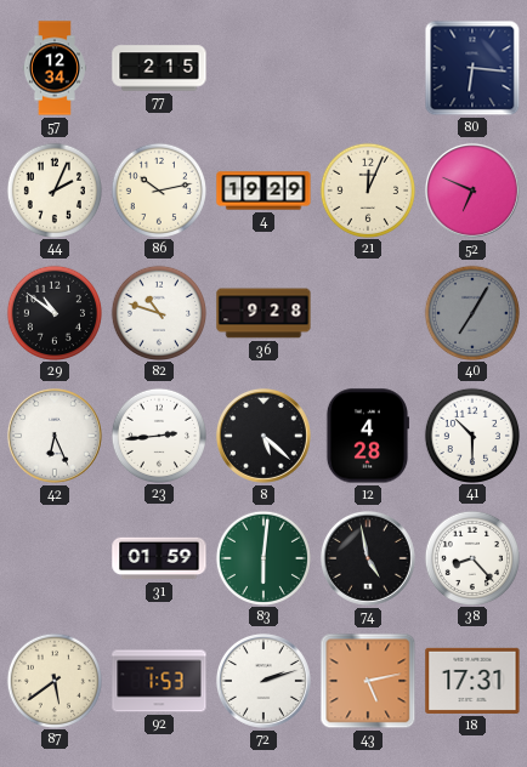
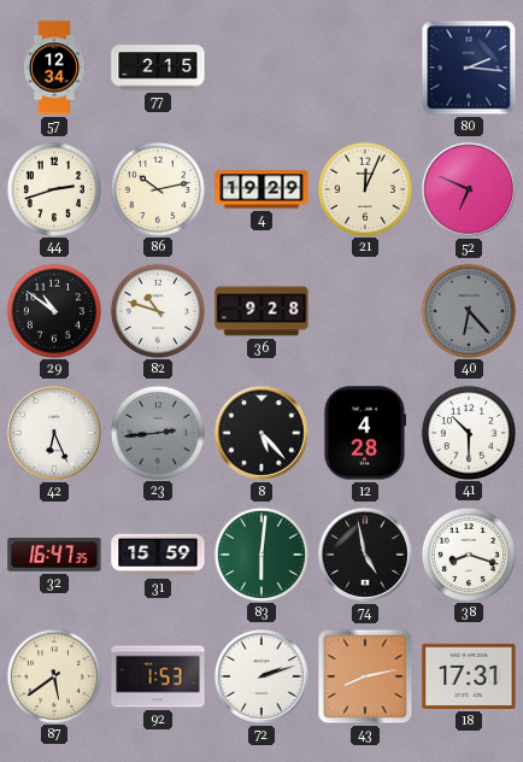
80: 6:16 -> 2:16 (469, 68)
44: 2:04 -> 2:42 (53, 188)
40: 7:05 -> 6:23 (468, 310)
23 dial: white -> grey (157, 432)
8: 5:22 -> 5:23 (261, 433)
32: none -> 16:47 (54, 555)
31: 01:59 -> 15:59 (158, 555)
38: 8:23 -> 8:18 (468, 553)
43: 5:13 -> 8:13 (365, 676)
